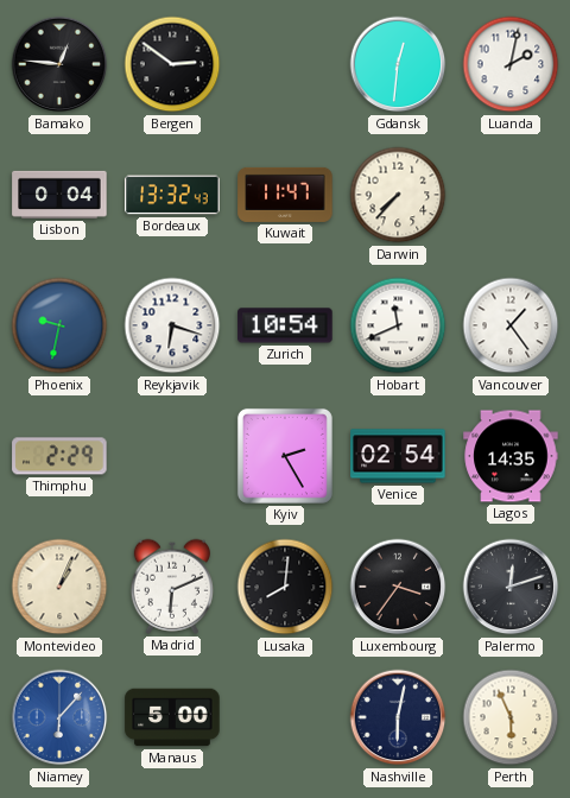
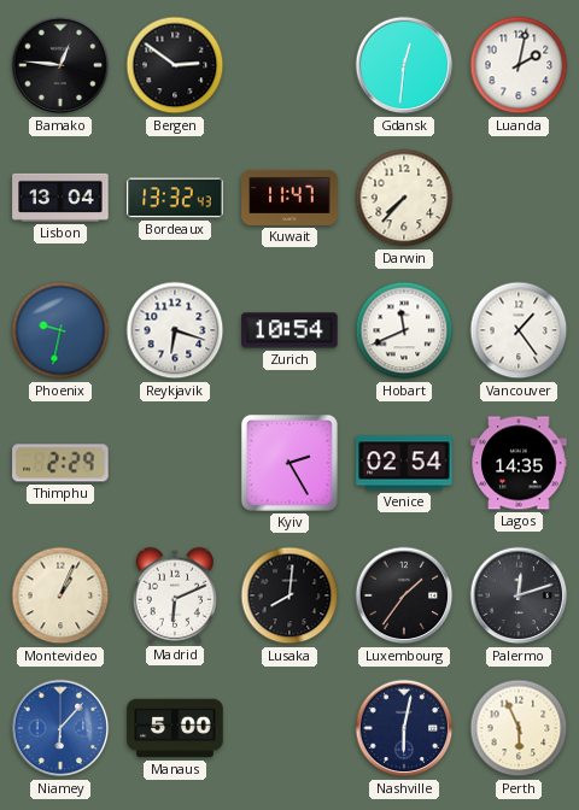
Lisbon: 0:04 -> 13:04 (60, 198)
Luxembourg: 3:36 -> 1:36 (404, 595)
